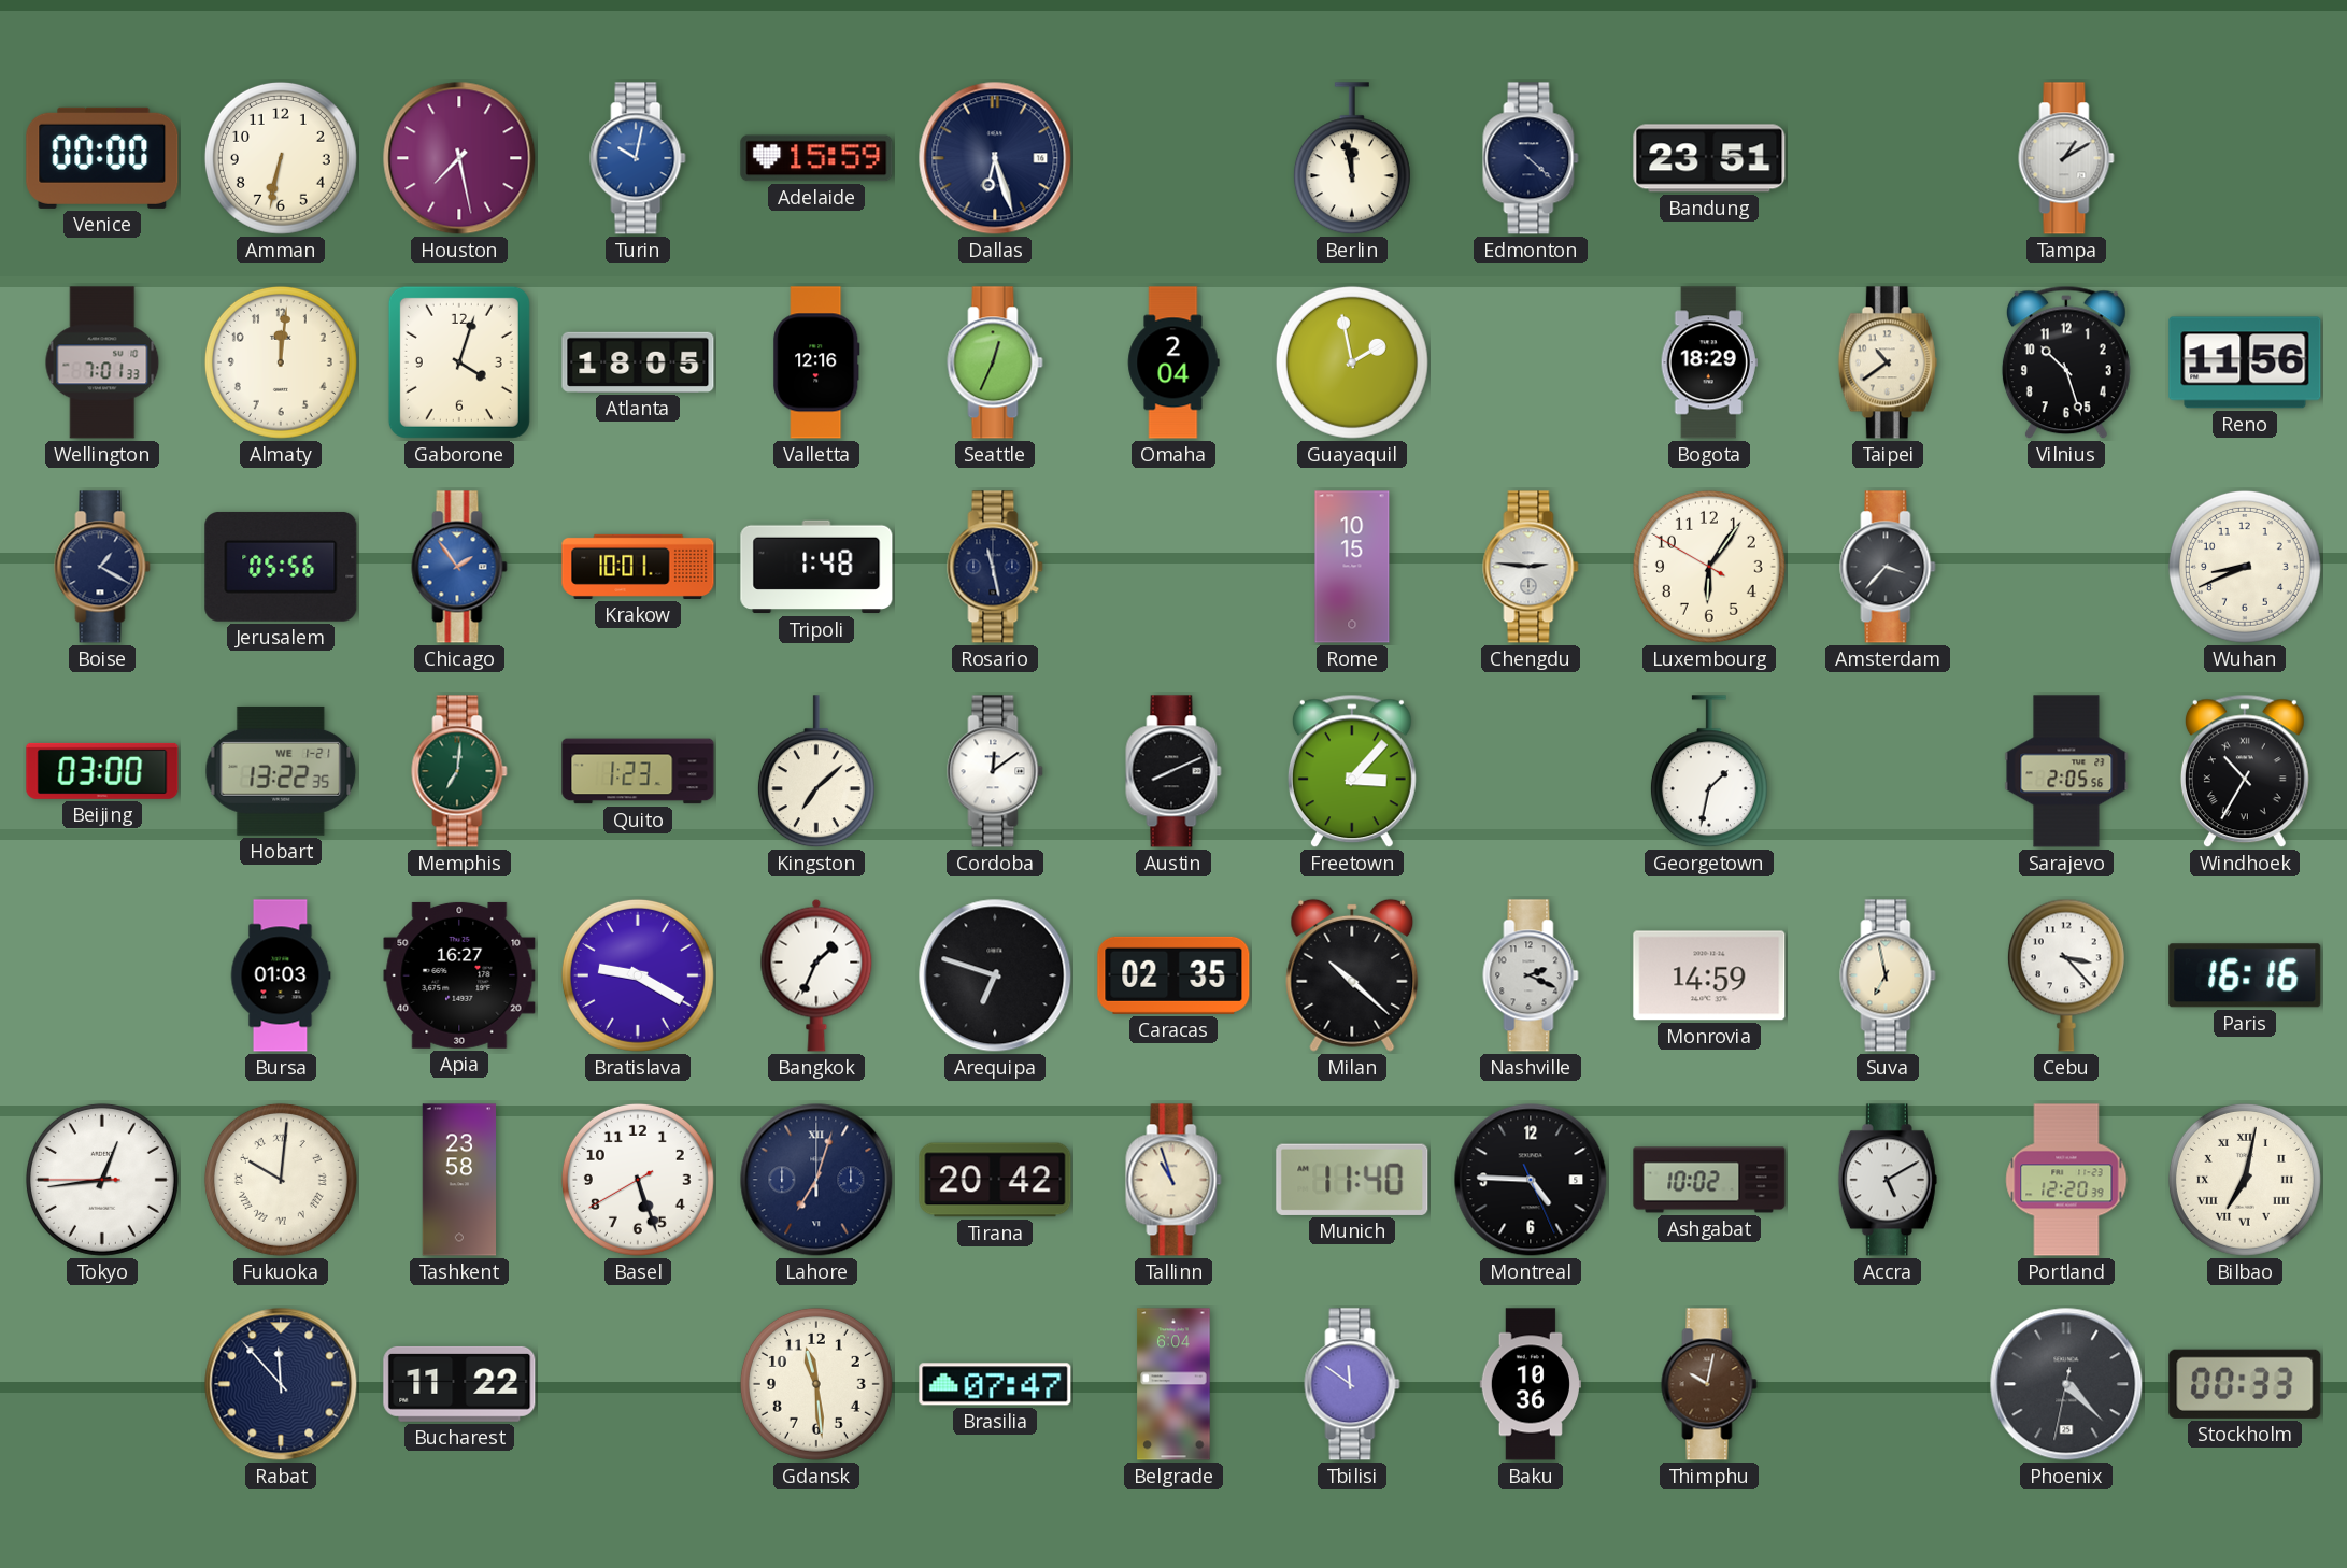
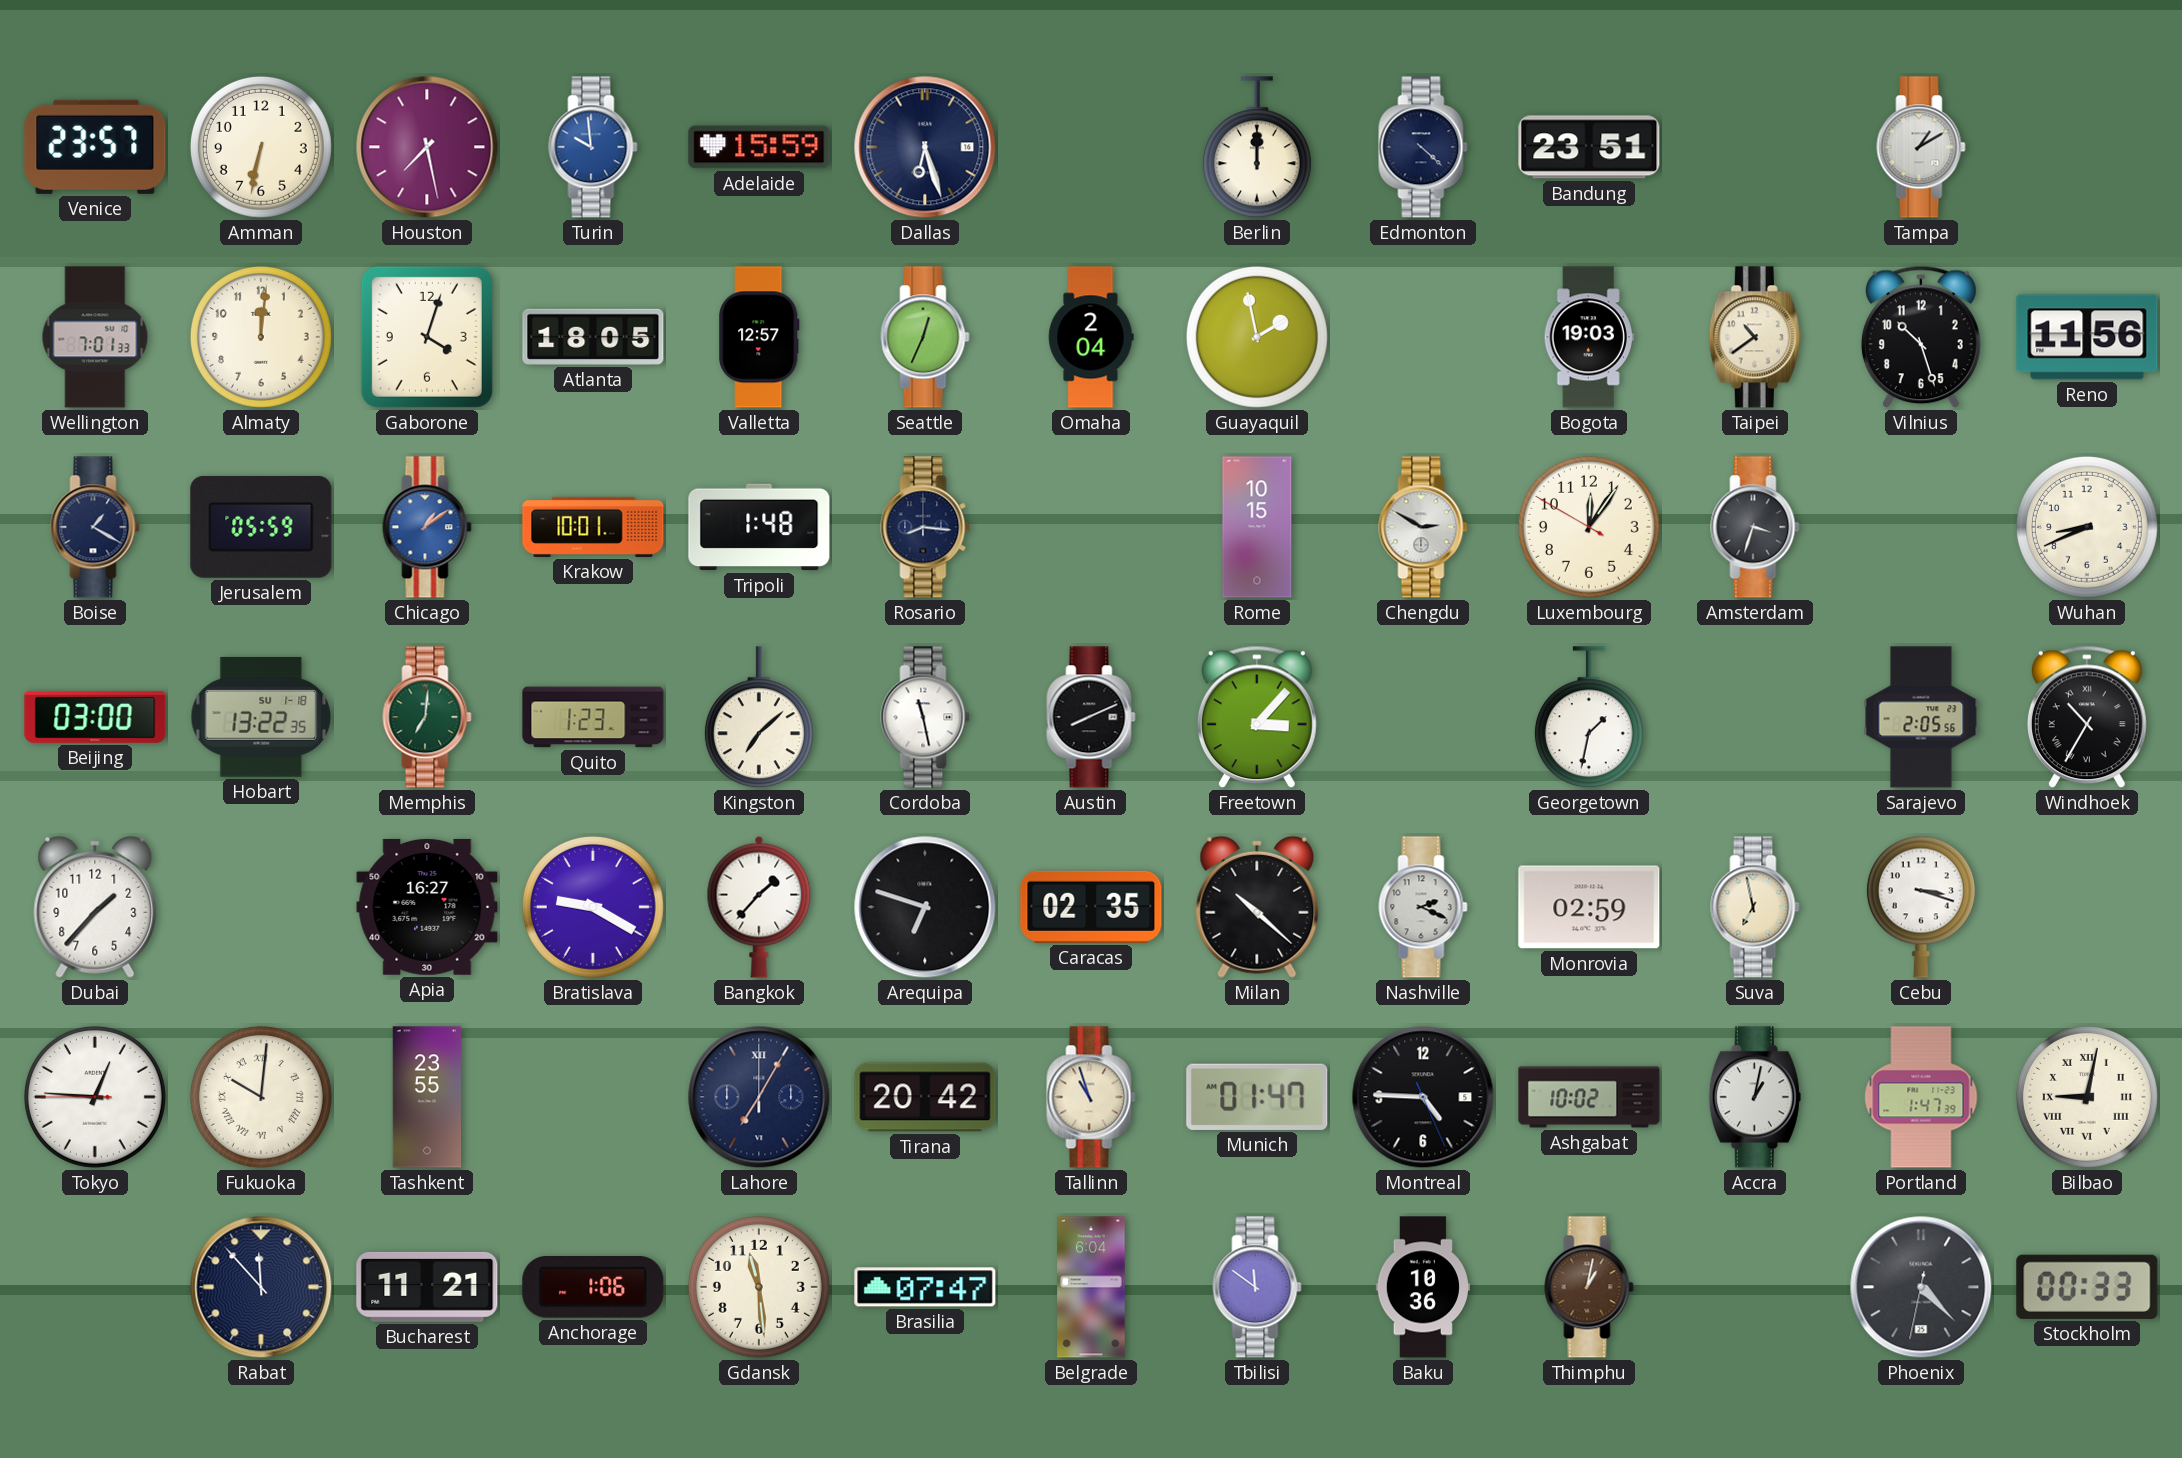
Venice: 00:00 -> 23:57 (95, 147)
Turin: 10:02 -> 9:59 (593, 147)
Berlin: 11:58 -> 12:00 (1257, 148)
Valletta: 12:16 -> 12:57 (759, 337)
Bogota: 18:29 -> 19:03 (1589, 337)
Jerusalem: 05:56 -> 05:59 (261, 527)
Chicago: 1:54 -> 1:09 (427, 527)
Rosario: 11:28 -> 8:16 (925, 527)
Chengdu: 2:46 -> 2:50 (1423, 527)
Luxembourg: 6:05 -> 12:05 (1589, 527)
Amsterdam: 3:37 -> 3:33 (1755, 527)
Hobart date: WE 1-21 -> SU 1-18 (261, 717)
Cordoba: 12:09 -> 11:28 (925, 717)
Dubai: none -> 1:37 (95, 907)
Bursa: 01:03 -> none (281, 975)
Bangkok: 1:34 -> 1:37 (759, 907)
Monrovia: 14:59 -> 02:59 (1589, 907)
Cebu: 3:23 -> 3:18 (1921, 907)
Paris: 16:16 -> none (2245, 975)
Tokyo: 12:43 -> 12:45 (95, 1097)
Tashkent: 23:58 -> 23:55 (427, 1097)
Basel: 5:26 -> none (638, 1180)
Lahore: 7:03 -> 7:05 (759, 1097)
Munich: 11:40 -> 01:47 (1257, 1097)
Accra: 5:10 -> 1:02 (1755, 1097)
Portland: 12:20 -> 1:47 (1921, 1097)
Bilbao: 7:02 -> 9:02 (2087, 1097)
Bucharest: 11:22 -> 11:21 (427, 1287)
Anchorage: none -> 1:06 (593, 1288)
Thimphu: 10:02 -> 1:02 (1589, 1287)
